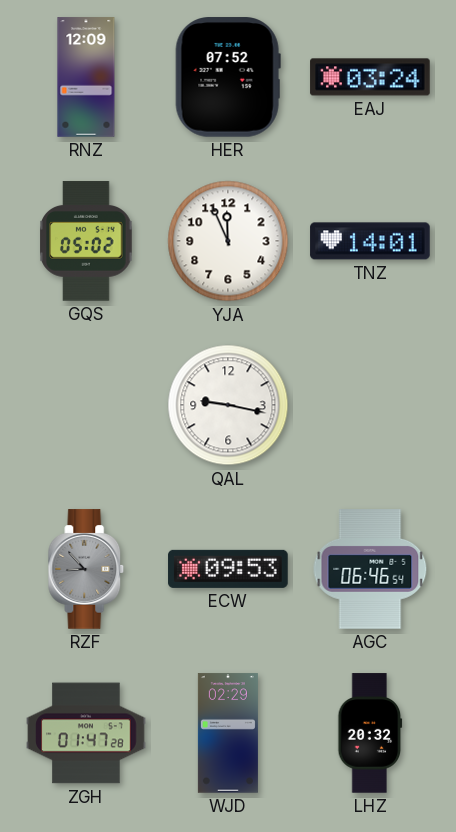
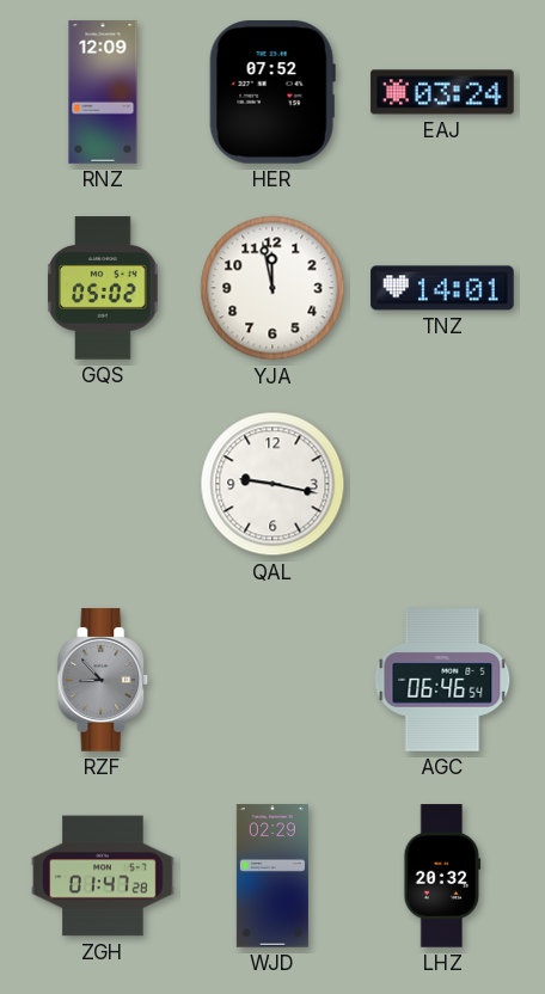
YJA: 11:56 -> 11:58 (272, 288)
ECW: 09:53 -> none (228, 569)
